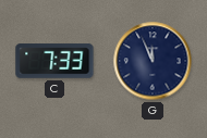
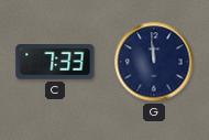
G: 11:56 -> 11:59 (154, 62)
